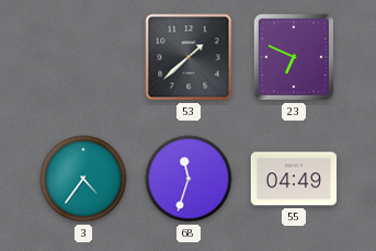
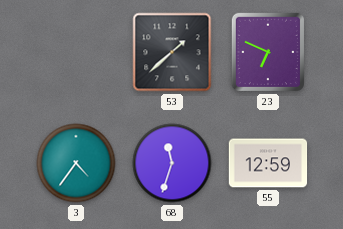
55: 04:49 -> 12:59 (268, 163)
